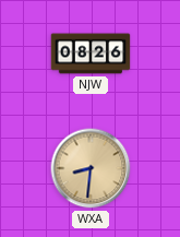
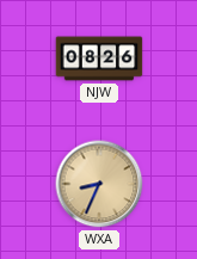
WXA: 8:31 -> 8:34 (99, 184)
